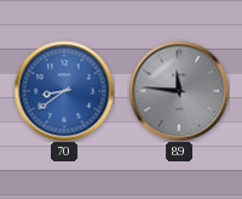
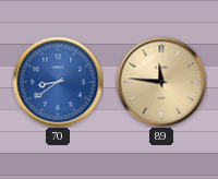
89 dial: grey -> champagne (161, 82)
